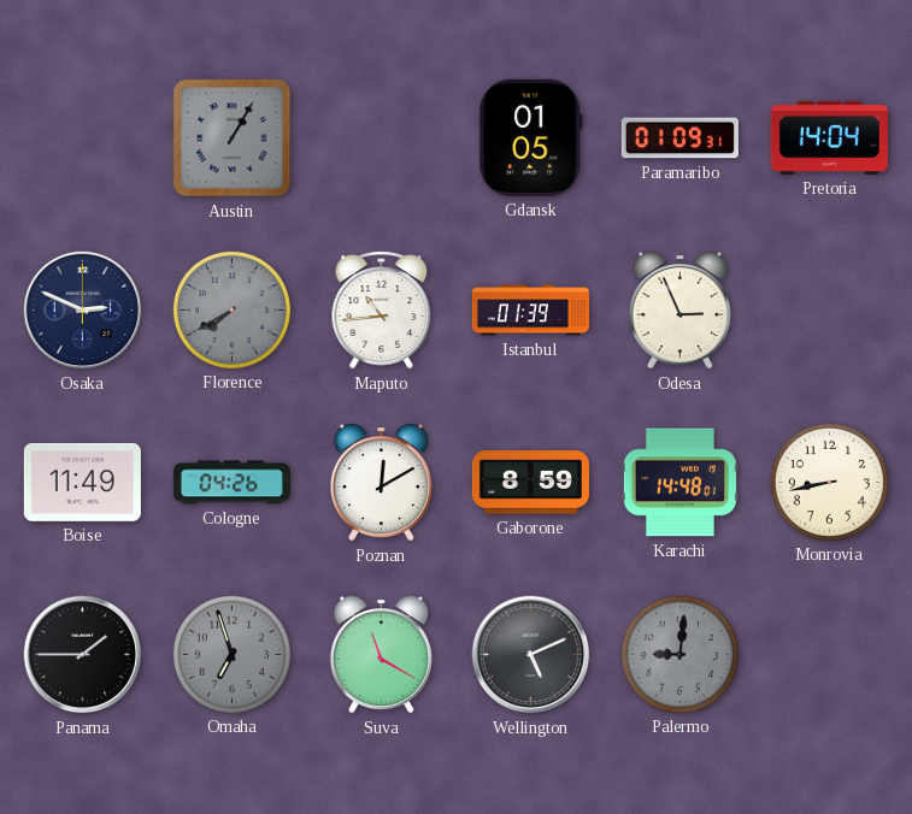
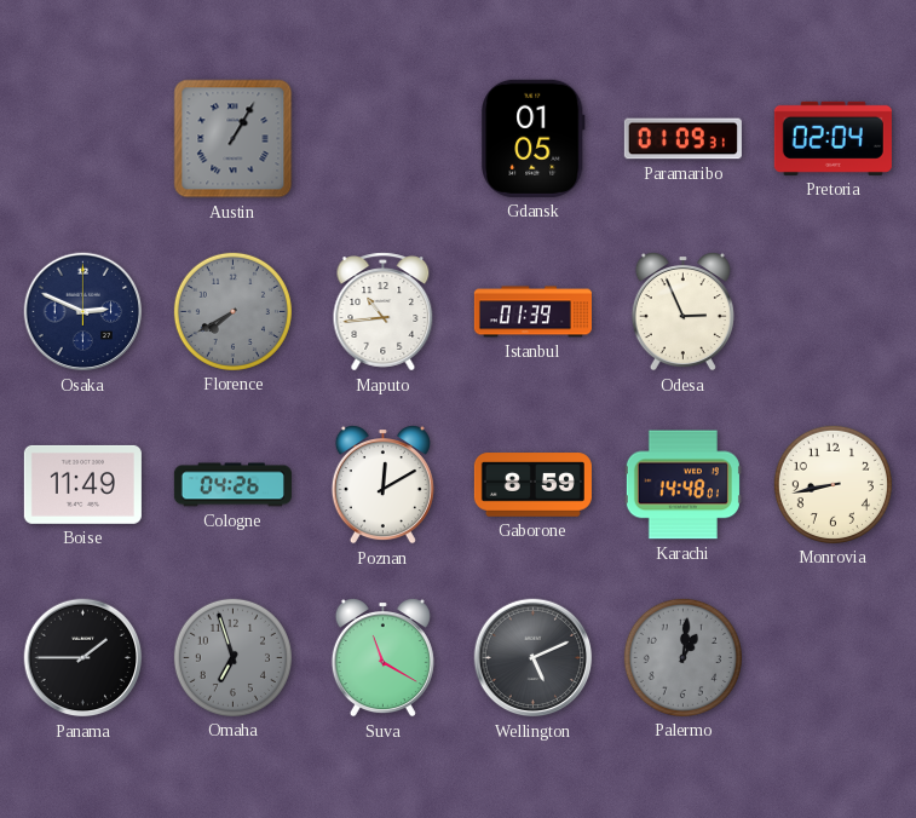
Pretoria: 14:04 -> 02:04 (833, 138)
Palermo: 9:01 -> 1:01 (682, 657)
